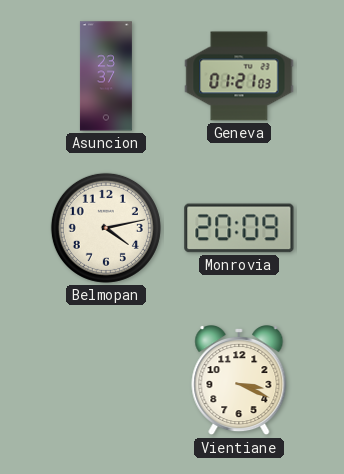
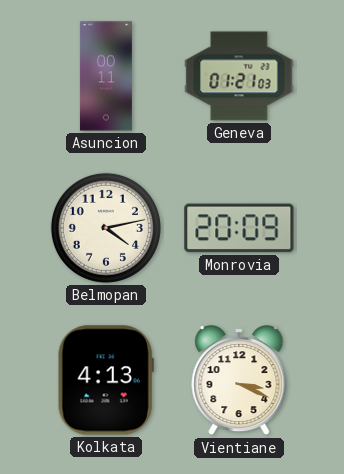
Asuncion: 23:37 -> 00:11 (106, 76)
Kolkata: none -> 4:13 (106, 380)
